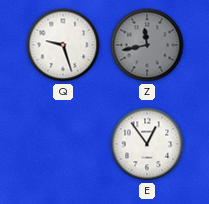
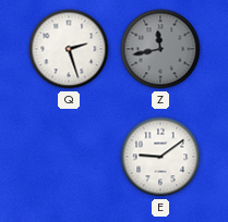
Q: 9:27 -> 2:27 (69, 49)
E: 12:54 -> 9:09 (160, 157)
